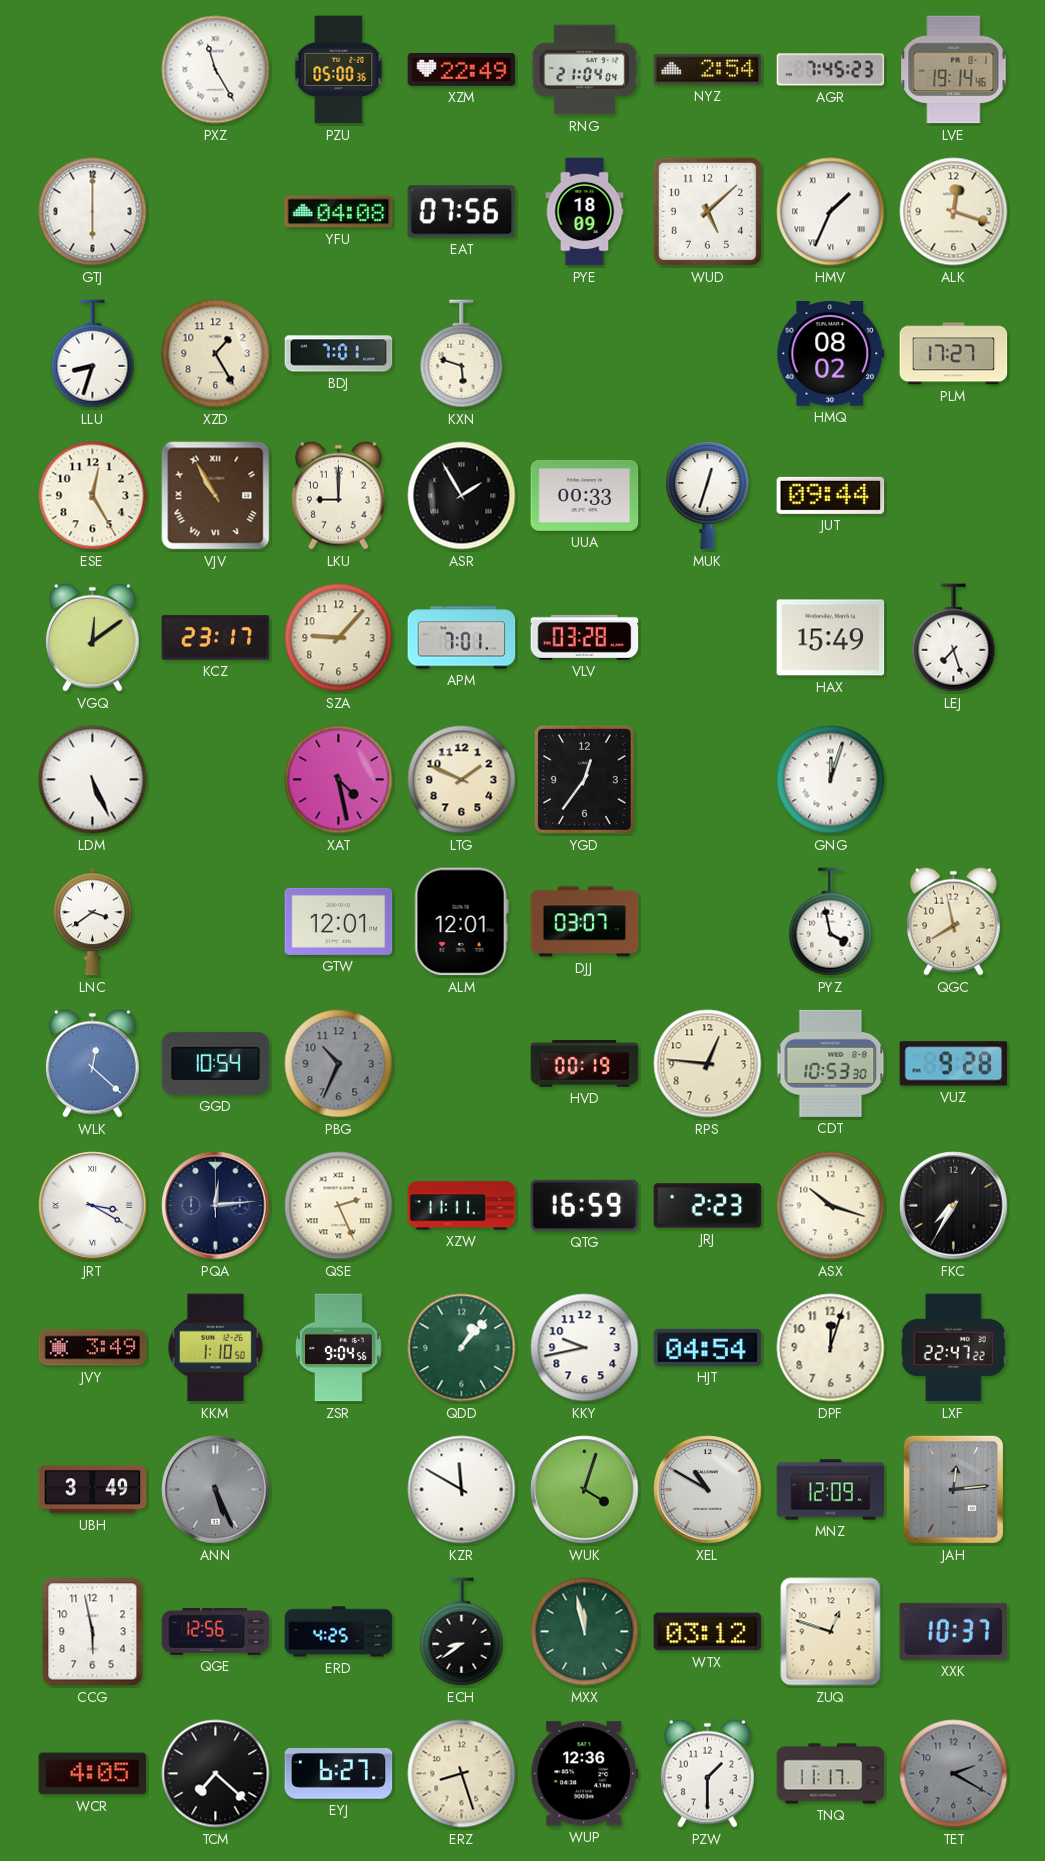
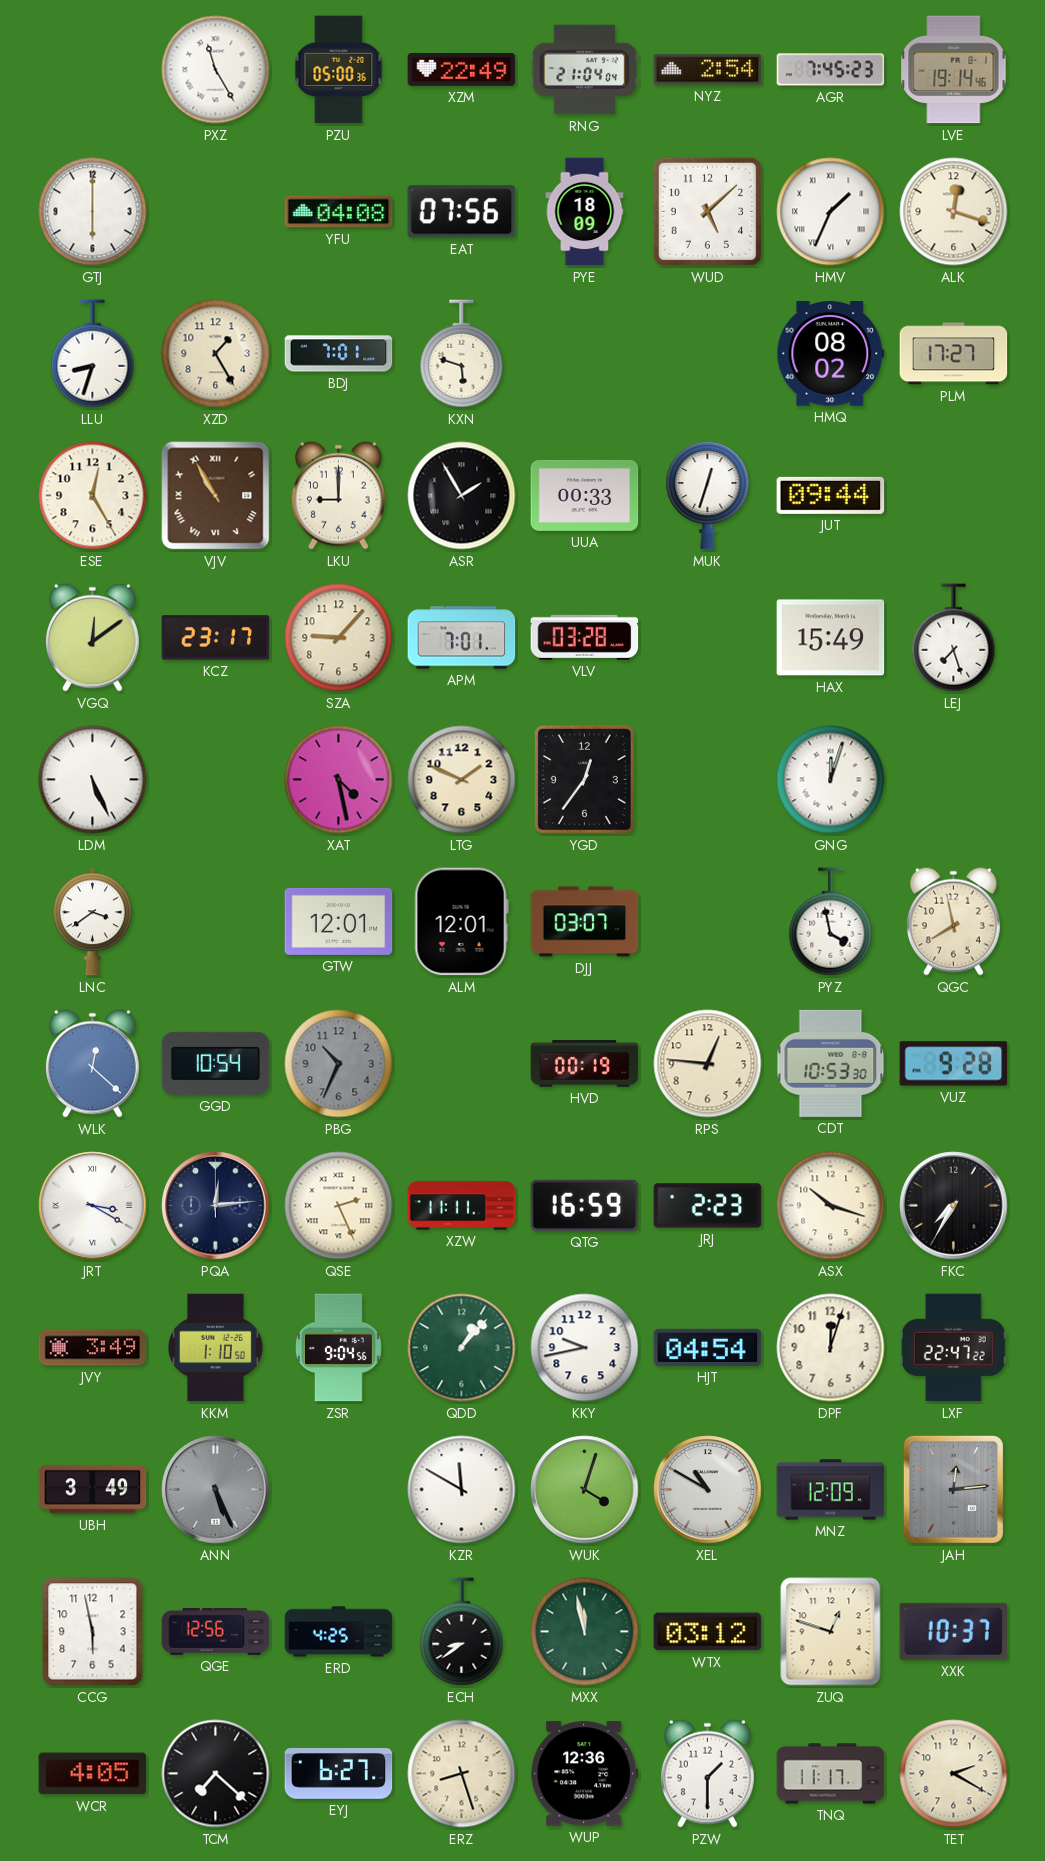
TET dial: grey -> cream (954, 1774)
